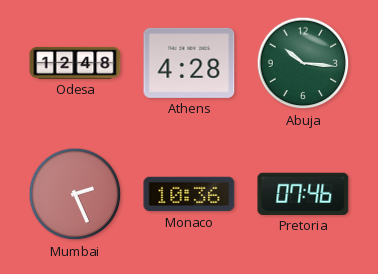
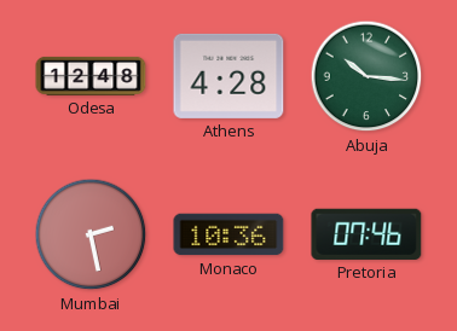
Mumbai: 2:26 -> 2:28 (91, 234)
